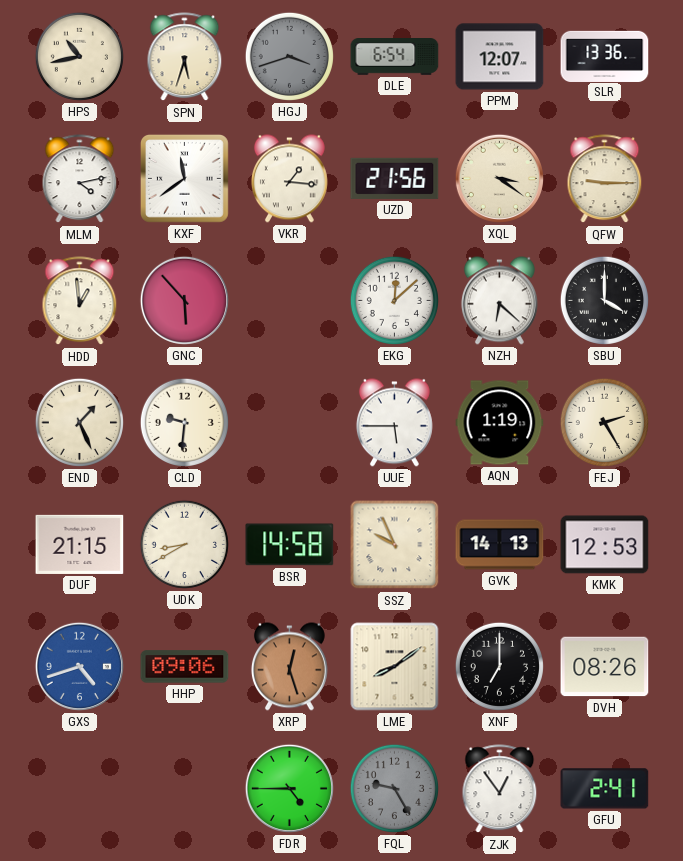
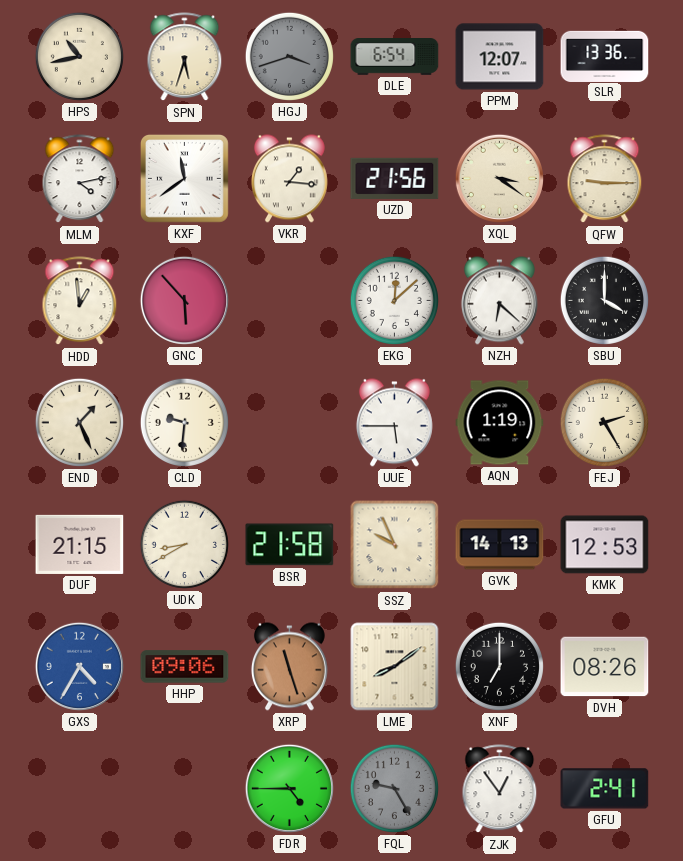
BSR: 14:58 -> 21:58 (290, 545)
GXS: 4:42 -> 4:35 (79, 666)
XRP: 12:27 -> 11:27 (289, 667)
